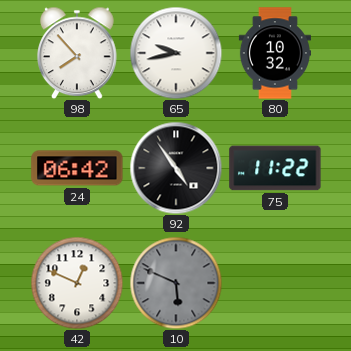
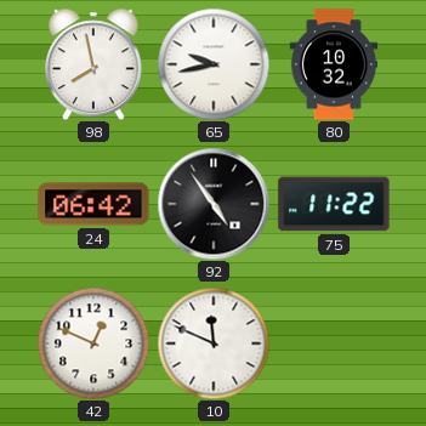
98: 7:53 -> 7:58 (95, 64)
10: 5:49 -> 11:49 (214, 343)
10 dial: grey -> white (214, 343)
